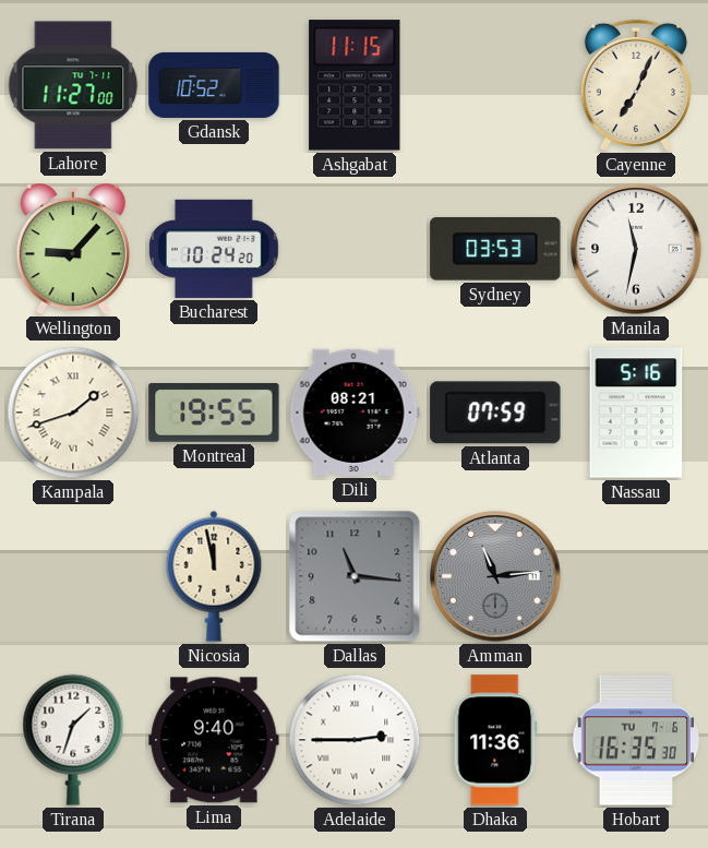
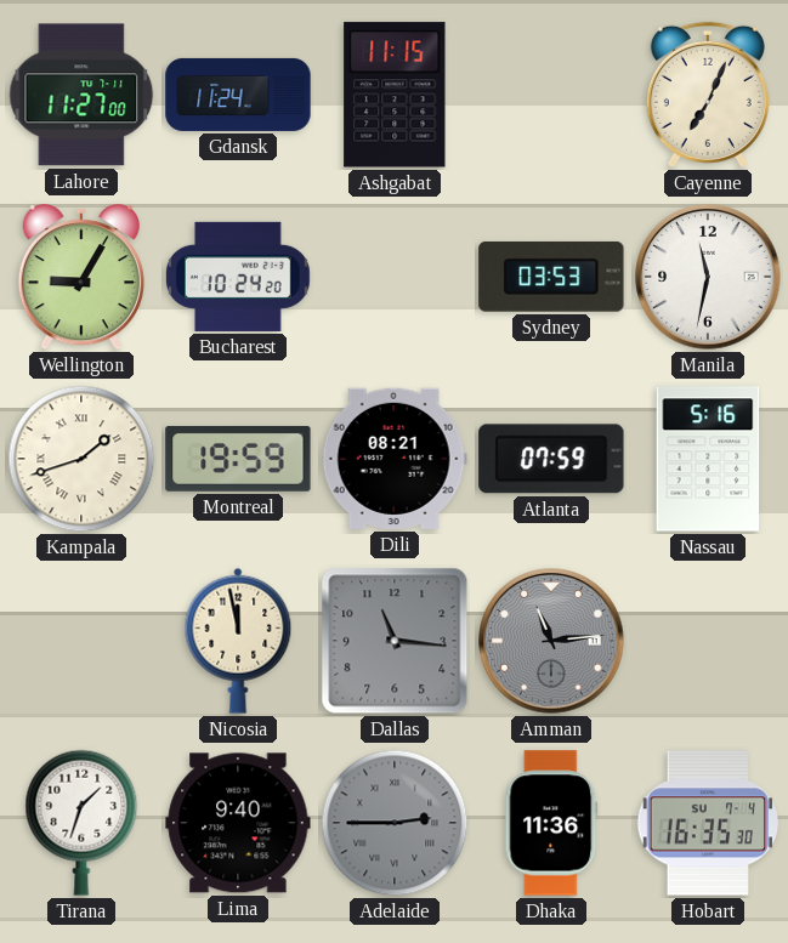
Gdansk: 10:52 -> 11:24 (238, 95)
Wellington: 9:07 -> 9:05 (81, 278)
Montreal: 19:55 -> 19:59 (238, 460)
Adelaide dial: white -> grey (395, 823)
Hobart date: TU 7-6 -> SU 7-4 (707, 823)
